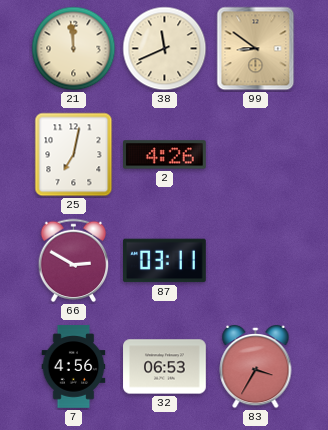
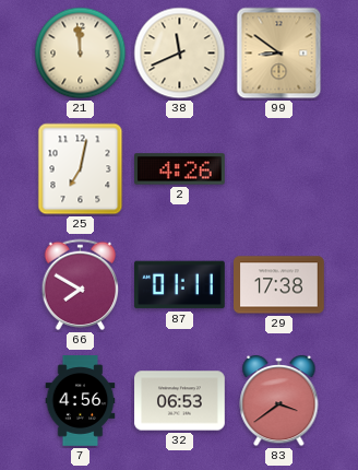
66: 2:50 -> 7:50 (81, 285)
87: 03:11 -> 01:11 (180, 285)
29: none -> 17:38 (279, 285)
83: 3:35 -> 3:39 (279, 401)
